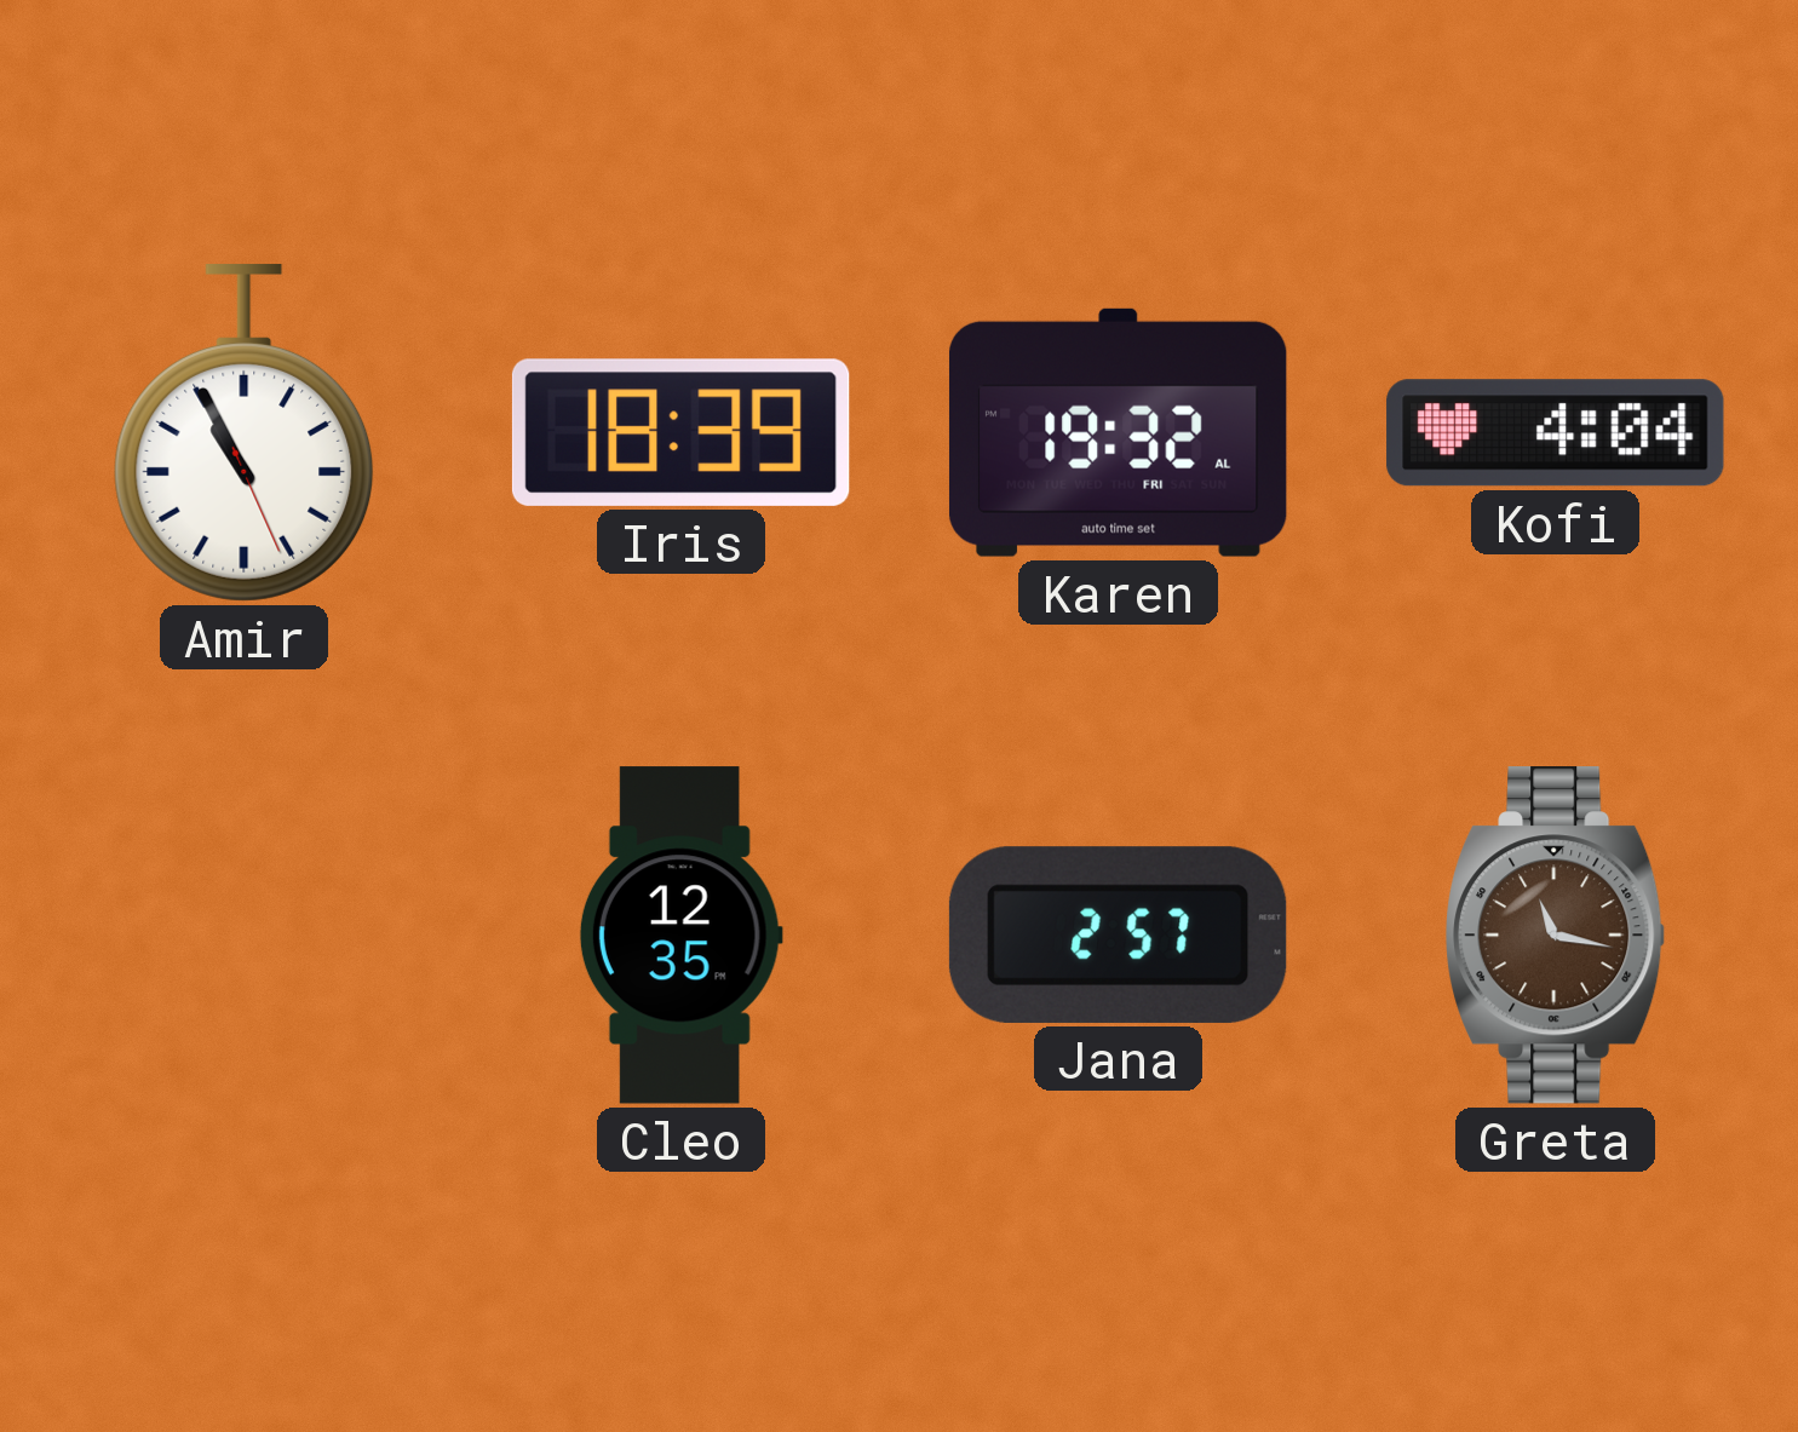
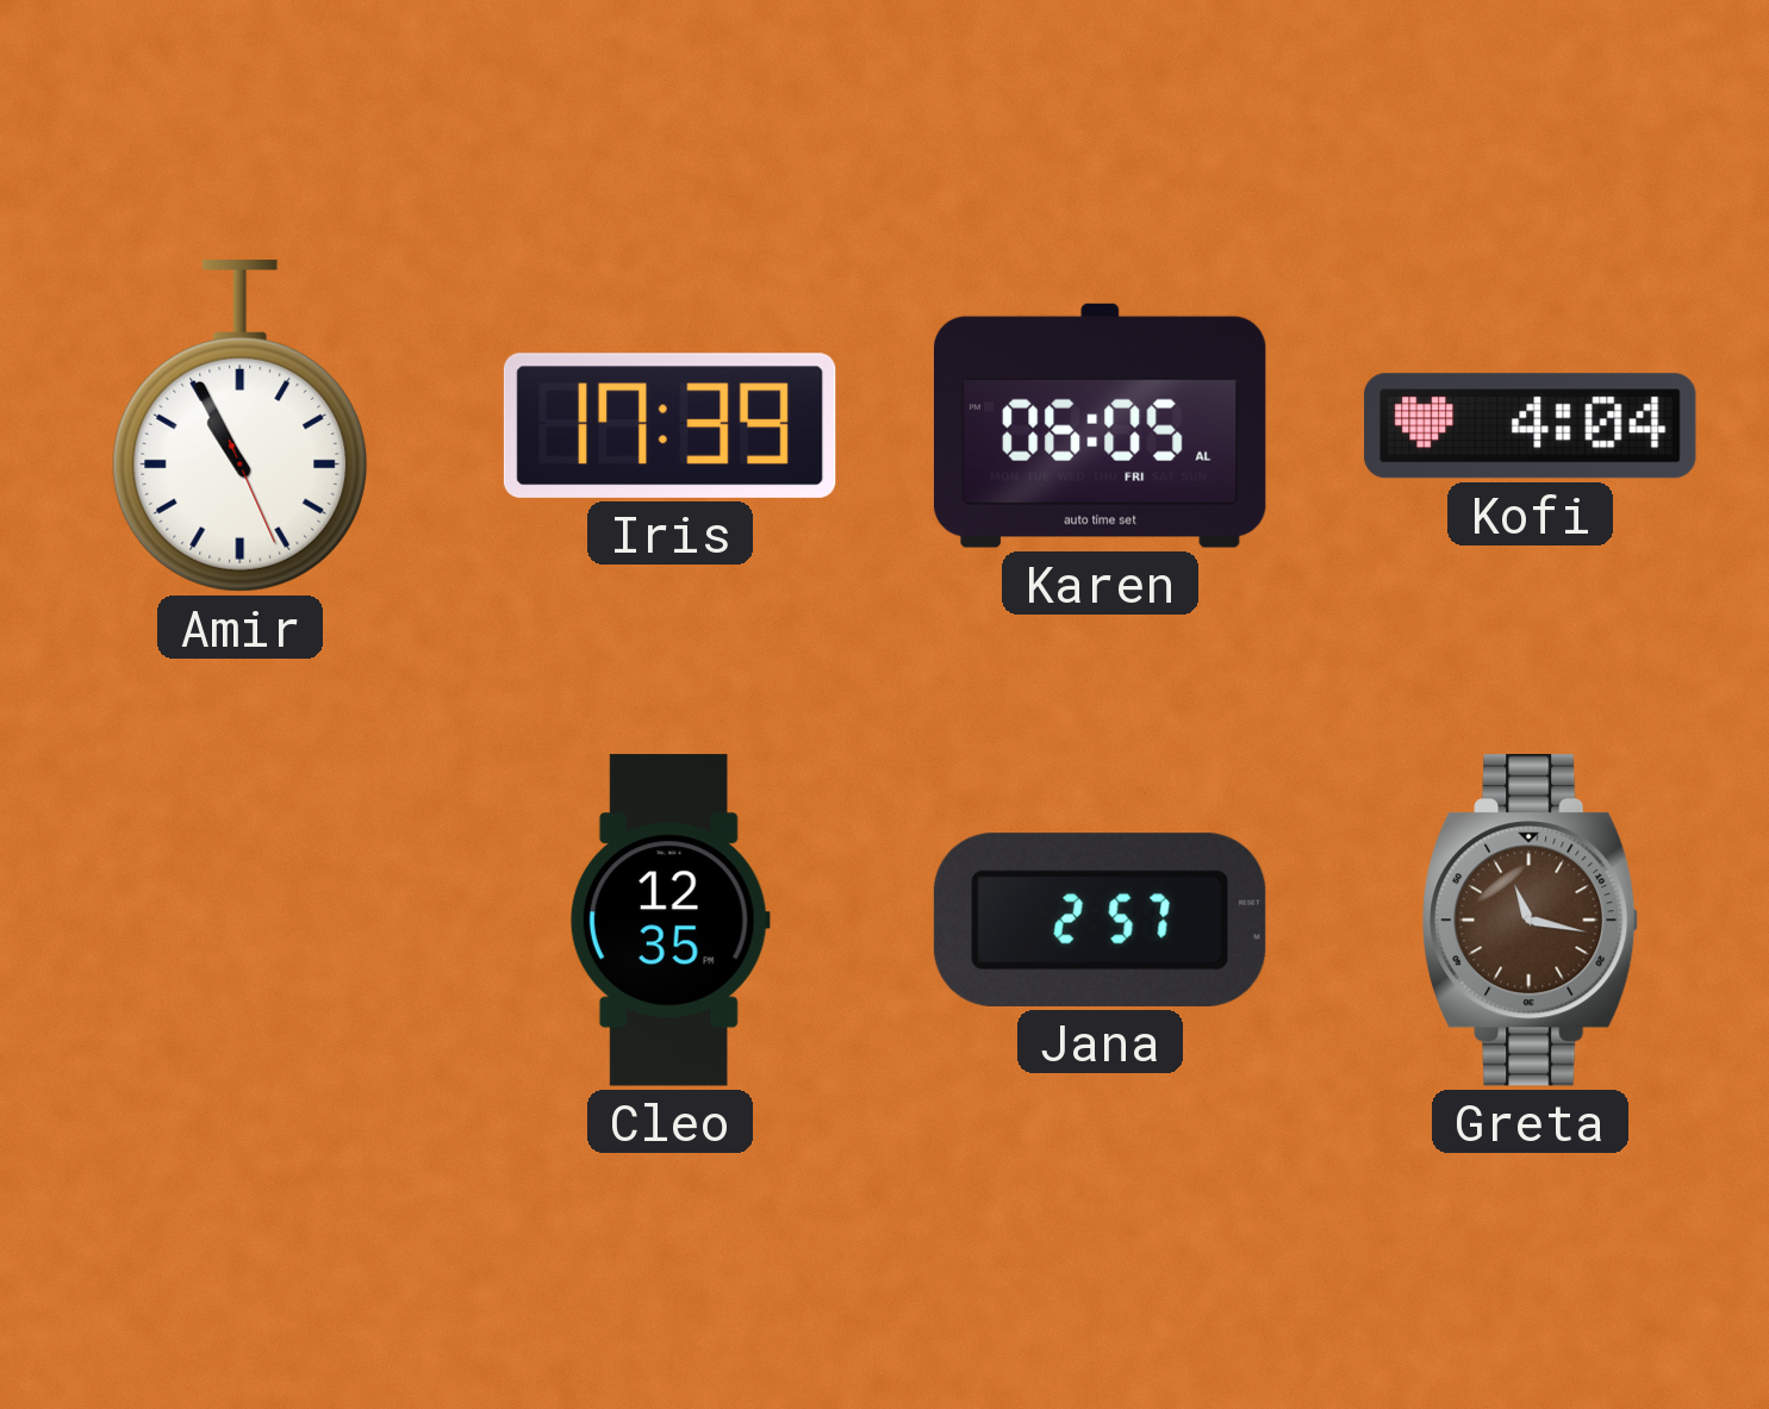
Iris: 18:39 -> 17:39 (669, 425)
Karen: 19:32 -> 06:05 (1100, 425)
